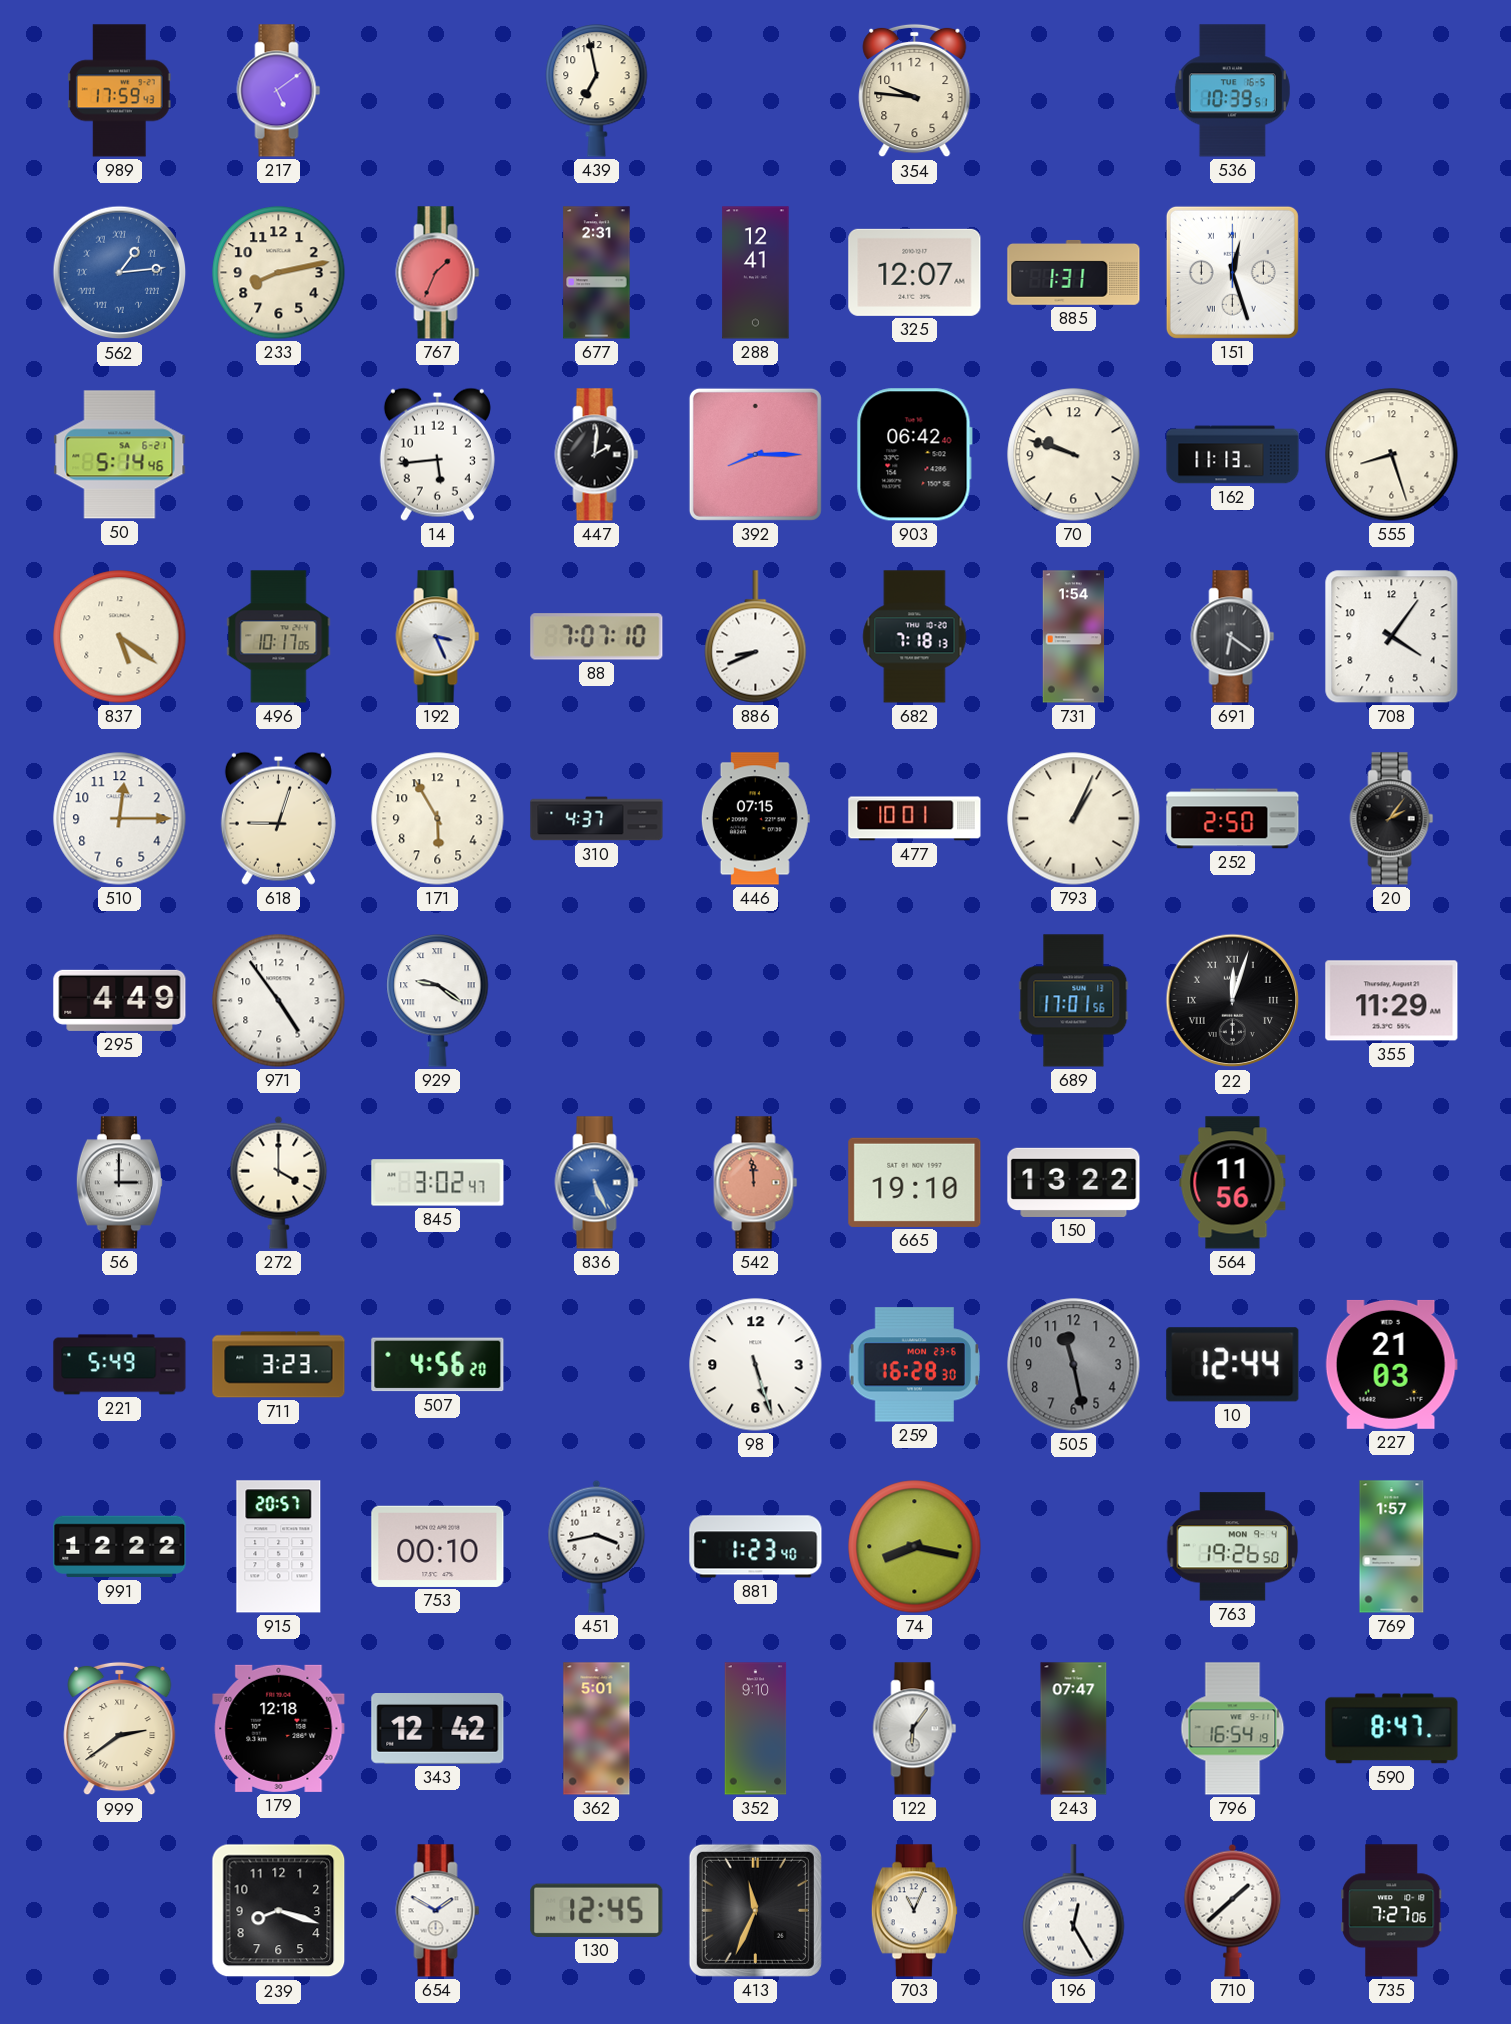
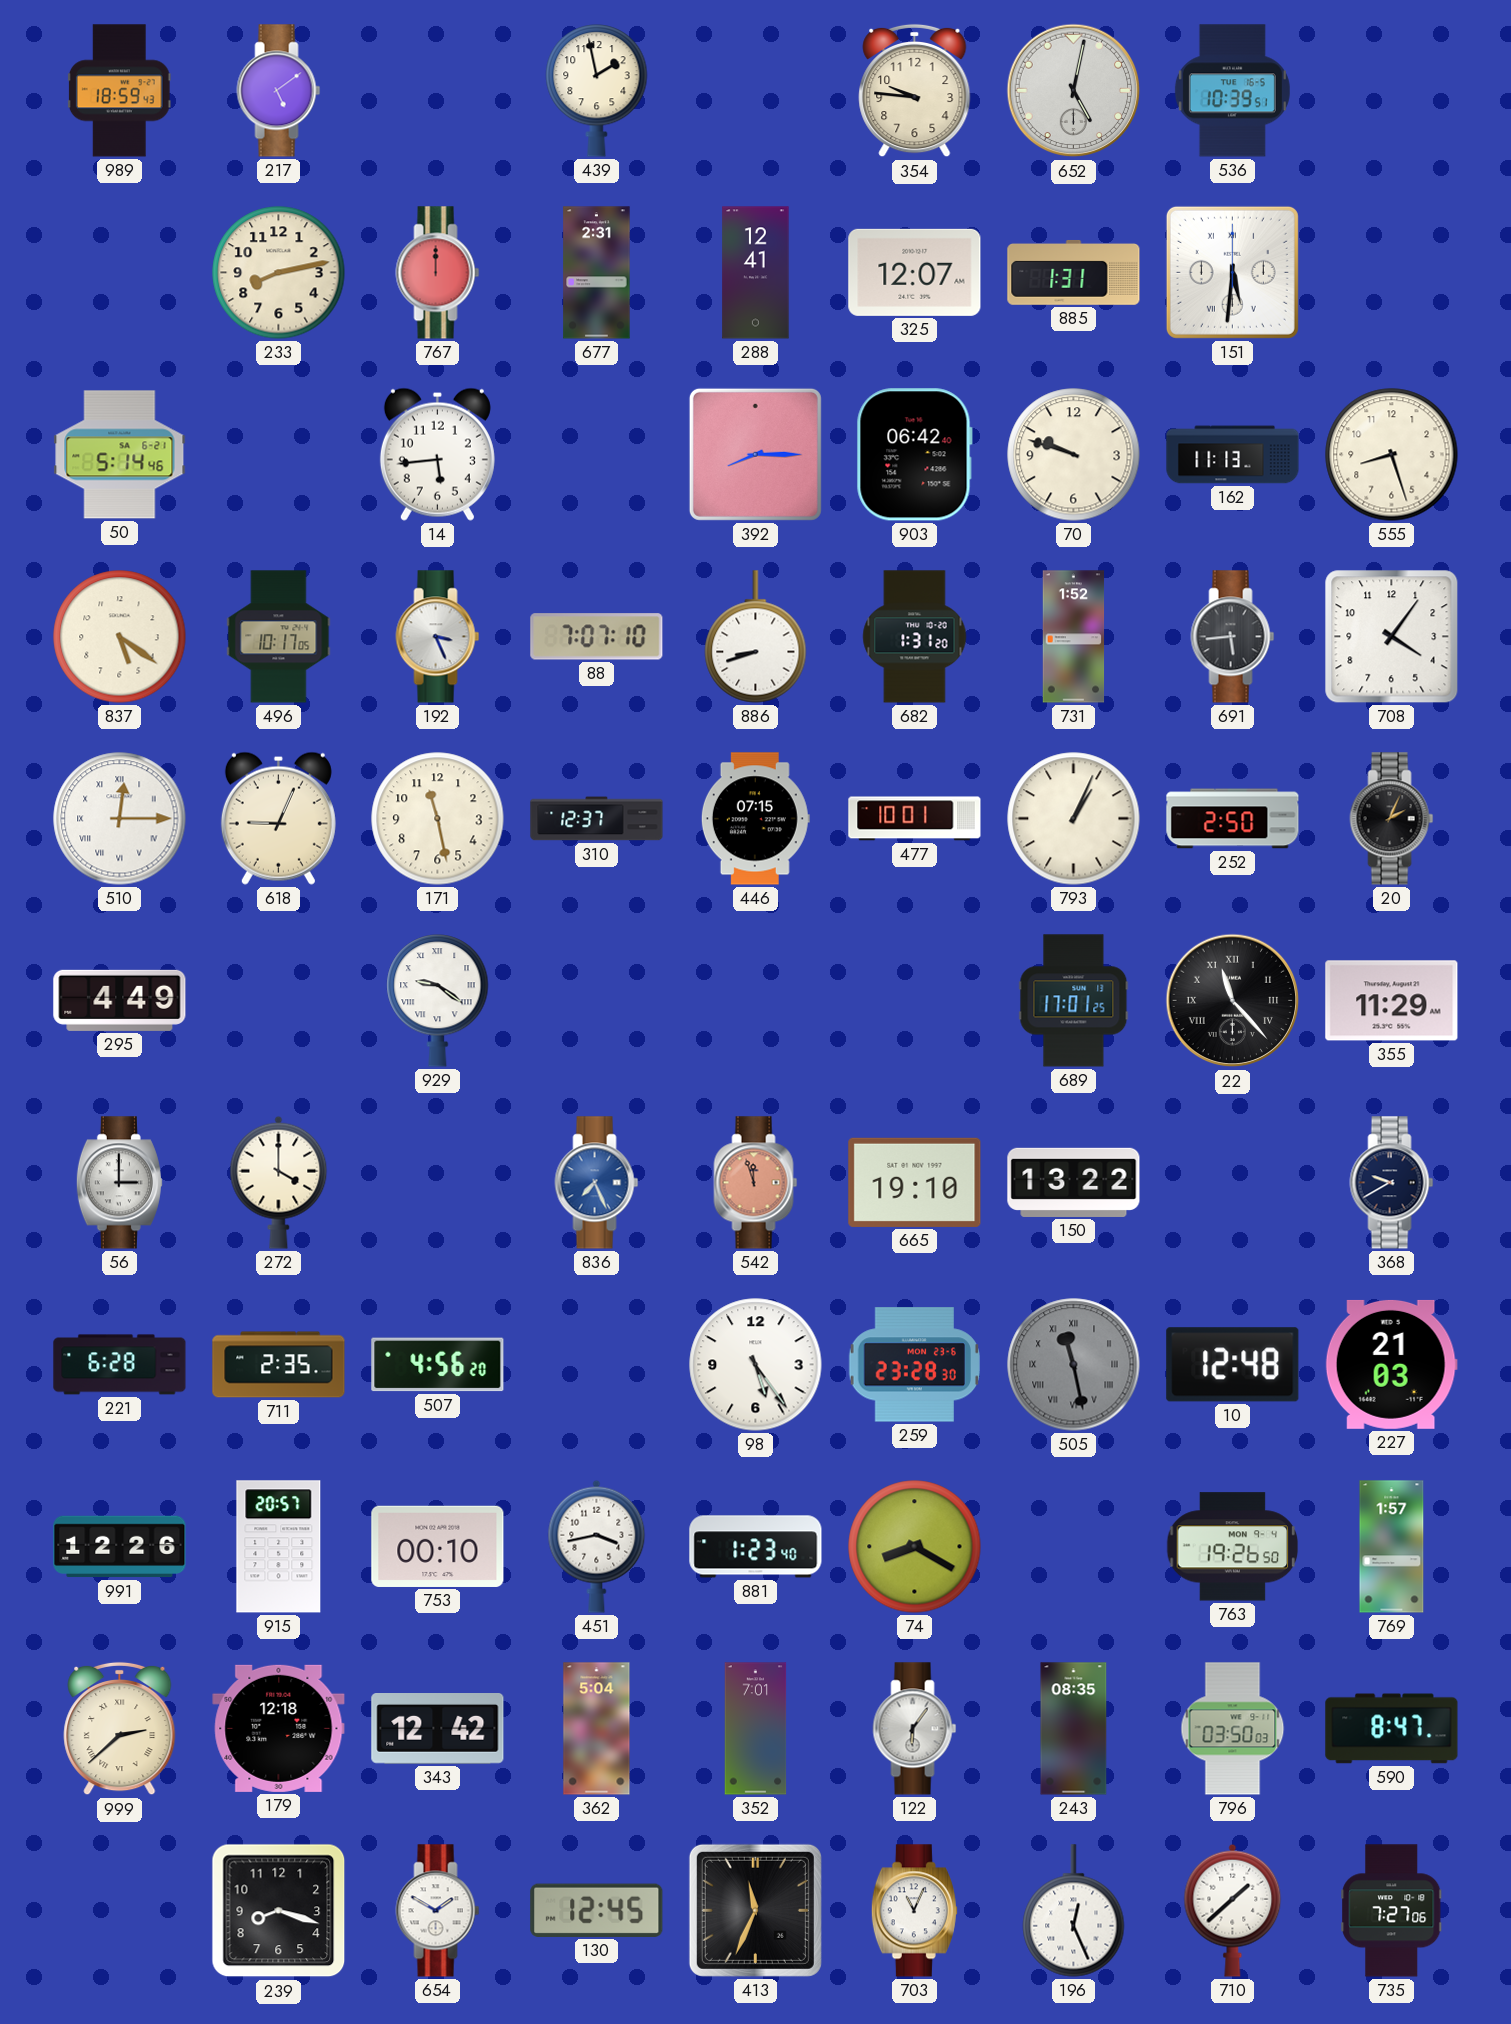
989: 17:59 -> 18:59 (119, 91)
439: 6:58 -> 1:58 (597, 91)
652: none -> 5:02 (1074, 91)
562: 1:14 -> none (120, 273)
767: 1:34 -> 12:00 (438, 273)
151: 12:27 -> 5:31 (1232, 272)
447: 2:01 -> none (597, 455)
886: 8:41 -> 8:42 (756, 637)
682: 7:18 -> 1:31 (915, 637)
731: 1:54 -> 1:52 (1074, 637)
691: 6:21 -> 5:44 (1233, 637)
510 numerals: Arabic -> Roman (120, 819)
618: 9:03 -> 9:04 (278, 818)
171: 5:55 -> 11:28 (438, 819)
310: 4:37 -> 12:37 (597, 819)
20: 2:06 -> 2:04 (1392, 819)
971: 4:54 -> none (279, 1001)
689: 17:01:56 -> 17:01:25 (1074, 1001)
22: 12:03 -> 11:23 (1233, 1001)
845: 3:02 -> none (438, 1183)
836: 5:26 -> 7:26 (597, 1183)
542: 11:59 -> 11:57 (756, 1183)
564: 11:56 -> none (1233, 1183)
368: none -> 9:40 (1392, 1183)
221: 5:49 -> 6:28 (120, 1365)
711: 3:23 -> 2:35 (279, 1365)
98: 5:27 -> 5:24 (756, 1365)
259: 16:28 -> 23:28 (914, 1365)
505 numerals: Arabic -> Roman (1074, 1365)
10: 12:44 -> 12:48 (1233, 1365)
991: 12:22 -> 12:26 (120, 1547)
74: 8:17 -> 8:20 (915, 1547)
999: 2:39 -> 2:38 (120, 1729)
362: 5:01 -> 5:04 (597, 1729)
352: 9:10 -> 7:01 (756, 1729)
243: 07:47 -> 08:35 (1074, 1729)
796: 16:54 -> 03:50 (1233, 1729)
196: 12:25 -> 12:26 (1074, 1911)
